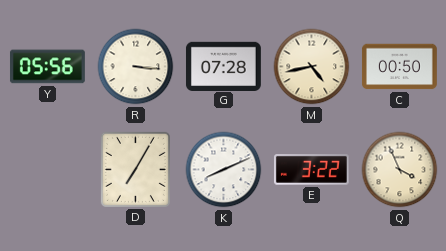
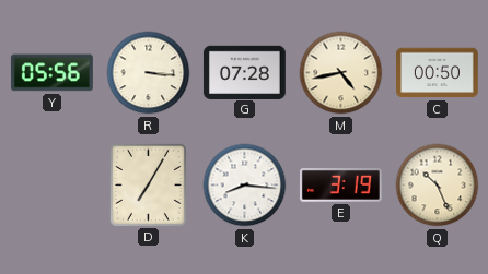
K: 8:11 -> 8:16 (245, 186)
E: 3:22 -> 3:19 (340, 186)
Q: 3:56 -> 10:26 (438, 186)
